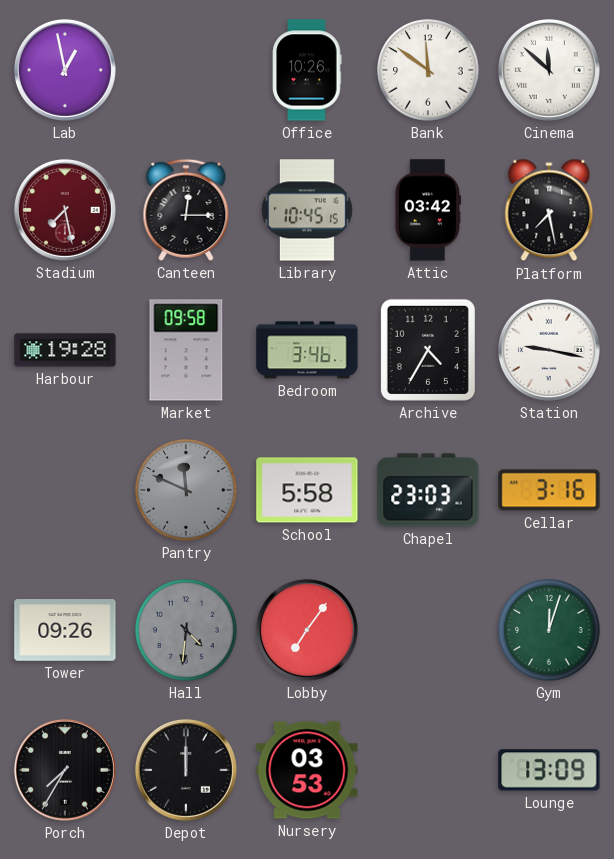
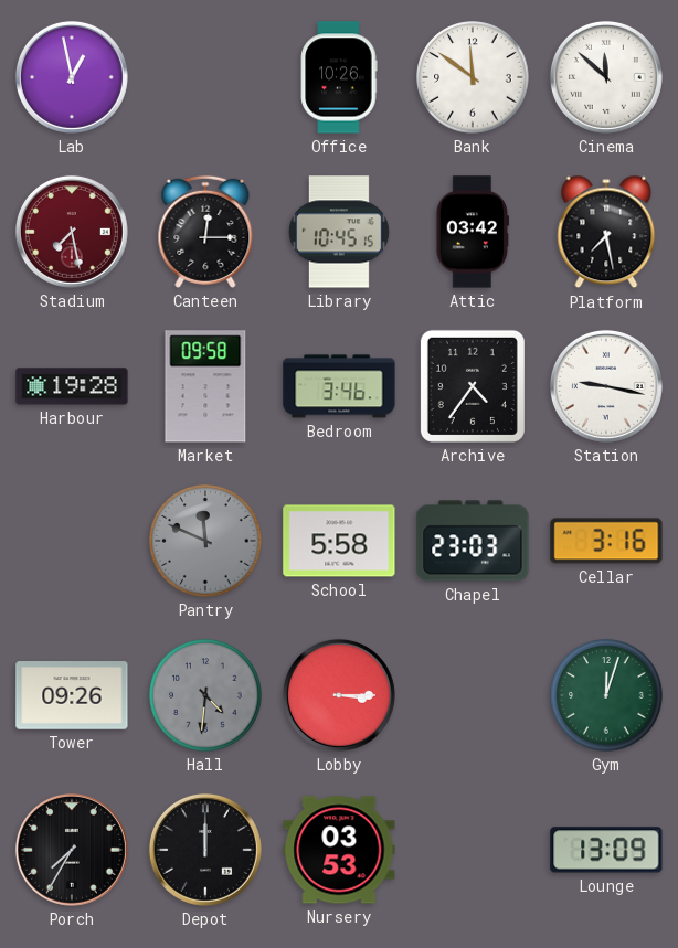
Archive: 4:35 -> 4:36 (473, 386)
Lobby: 7:06 -> 3:15 (339, 695)
